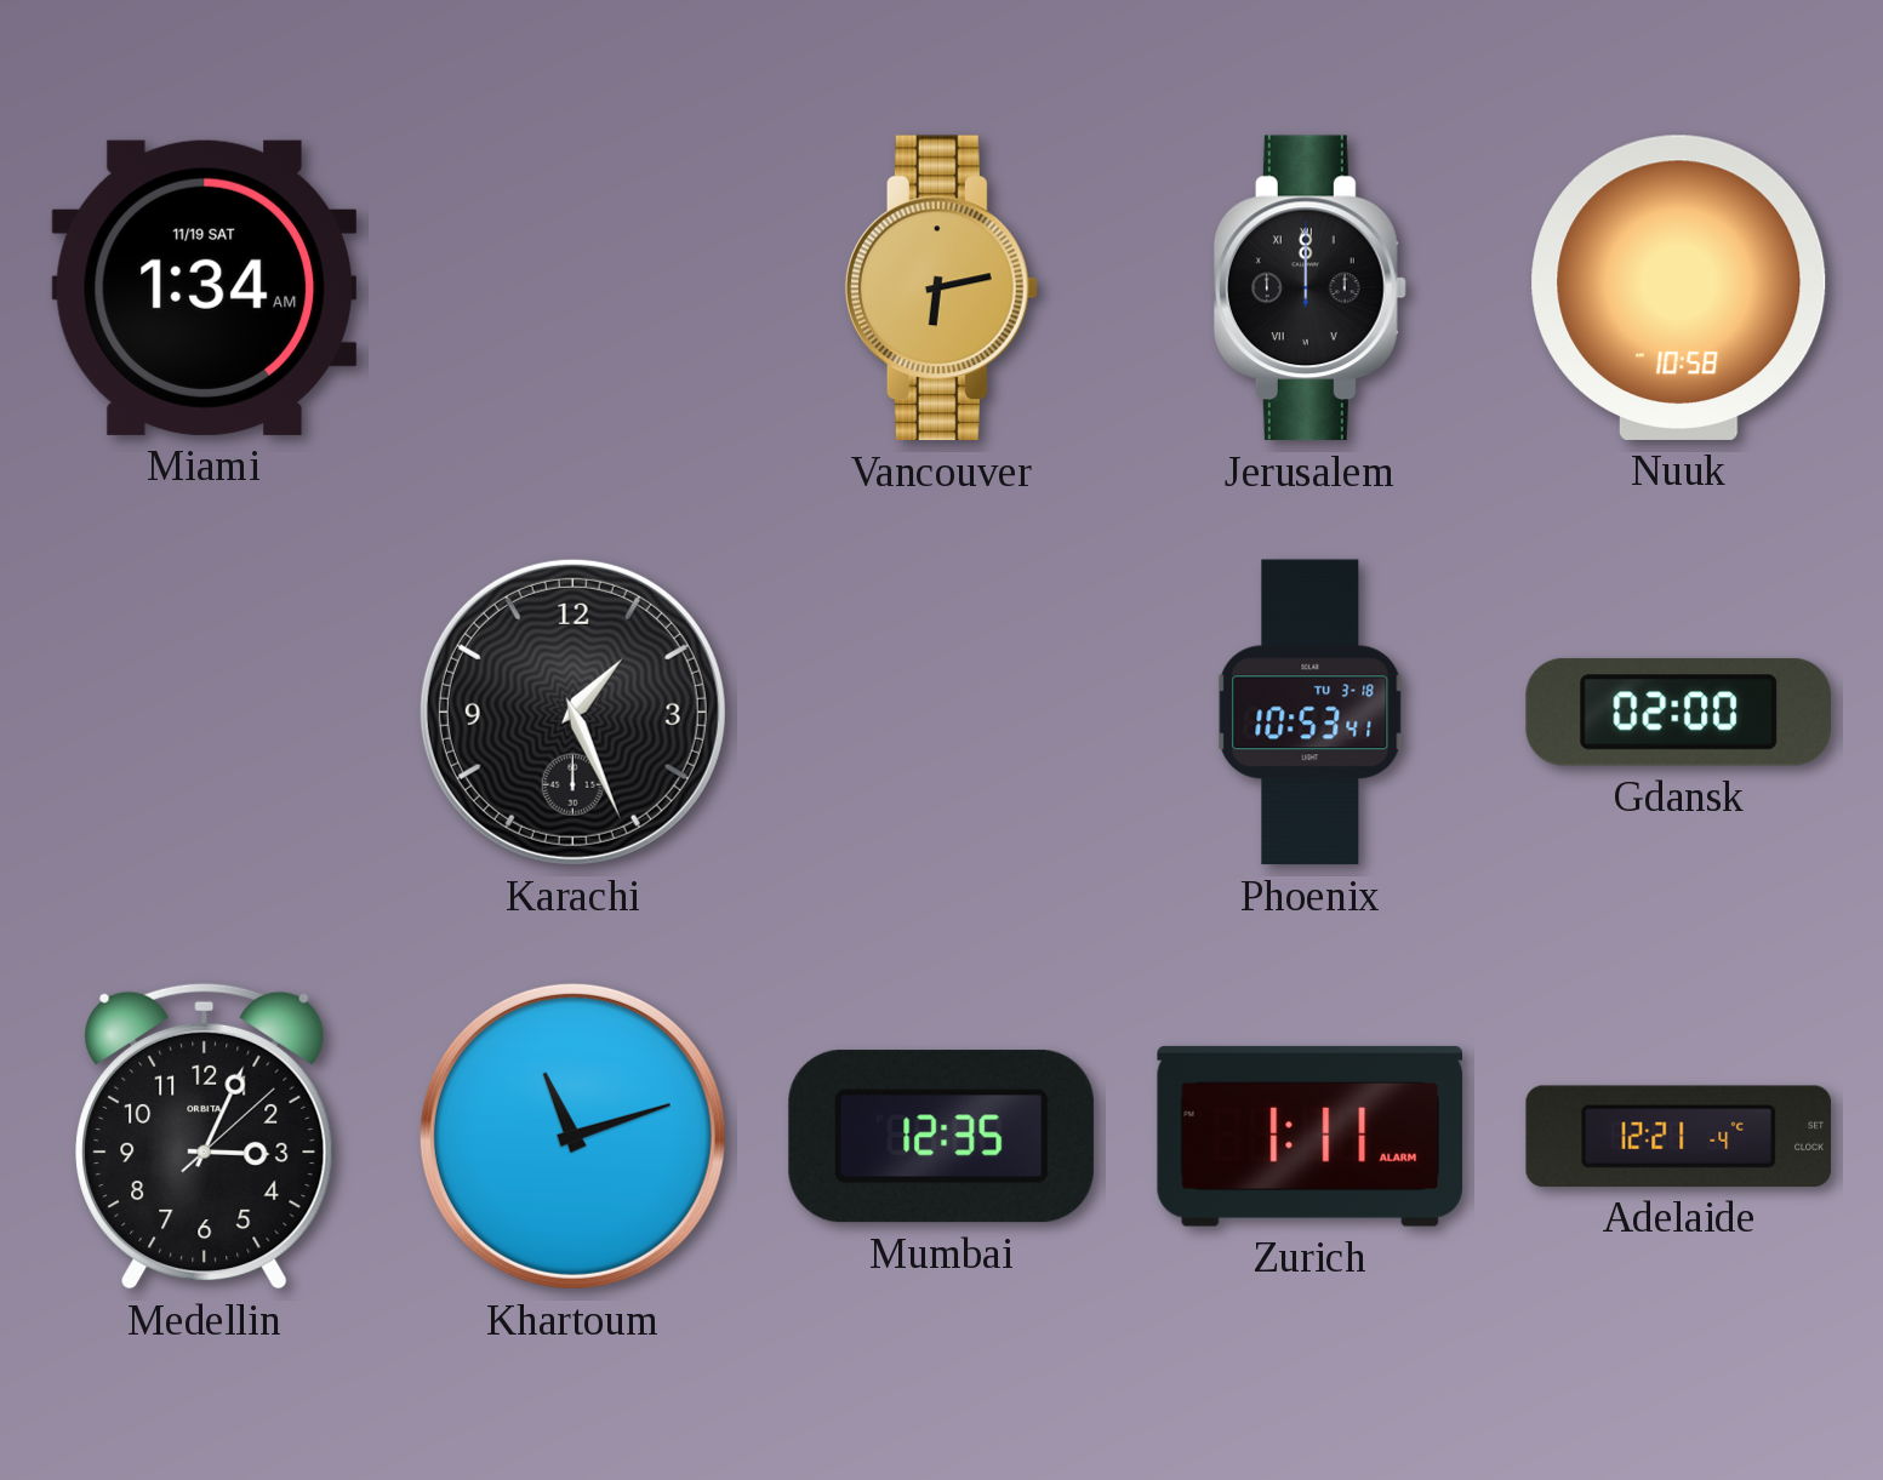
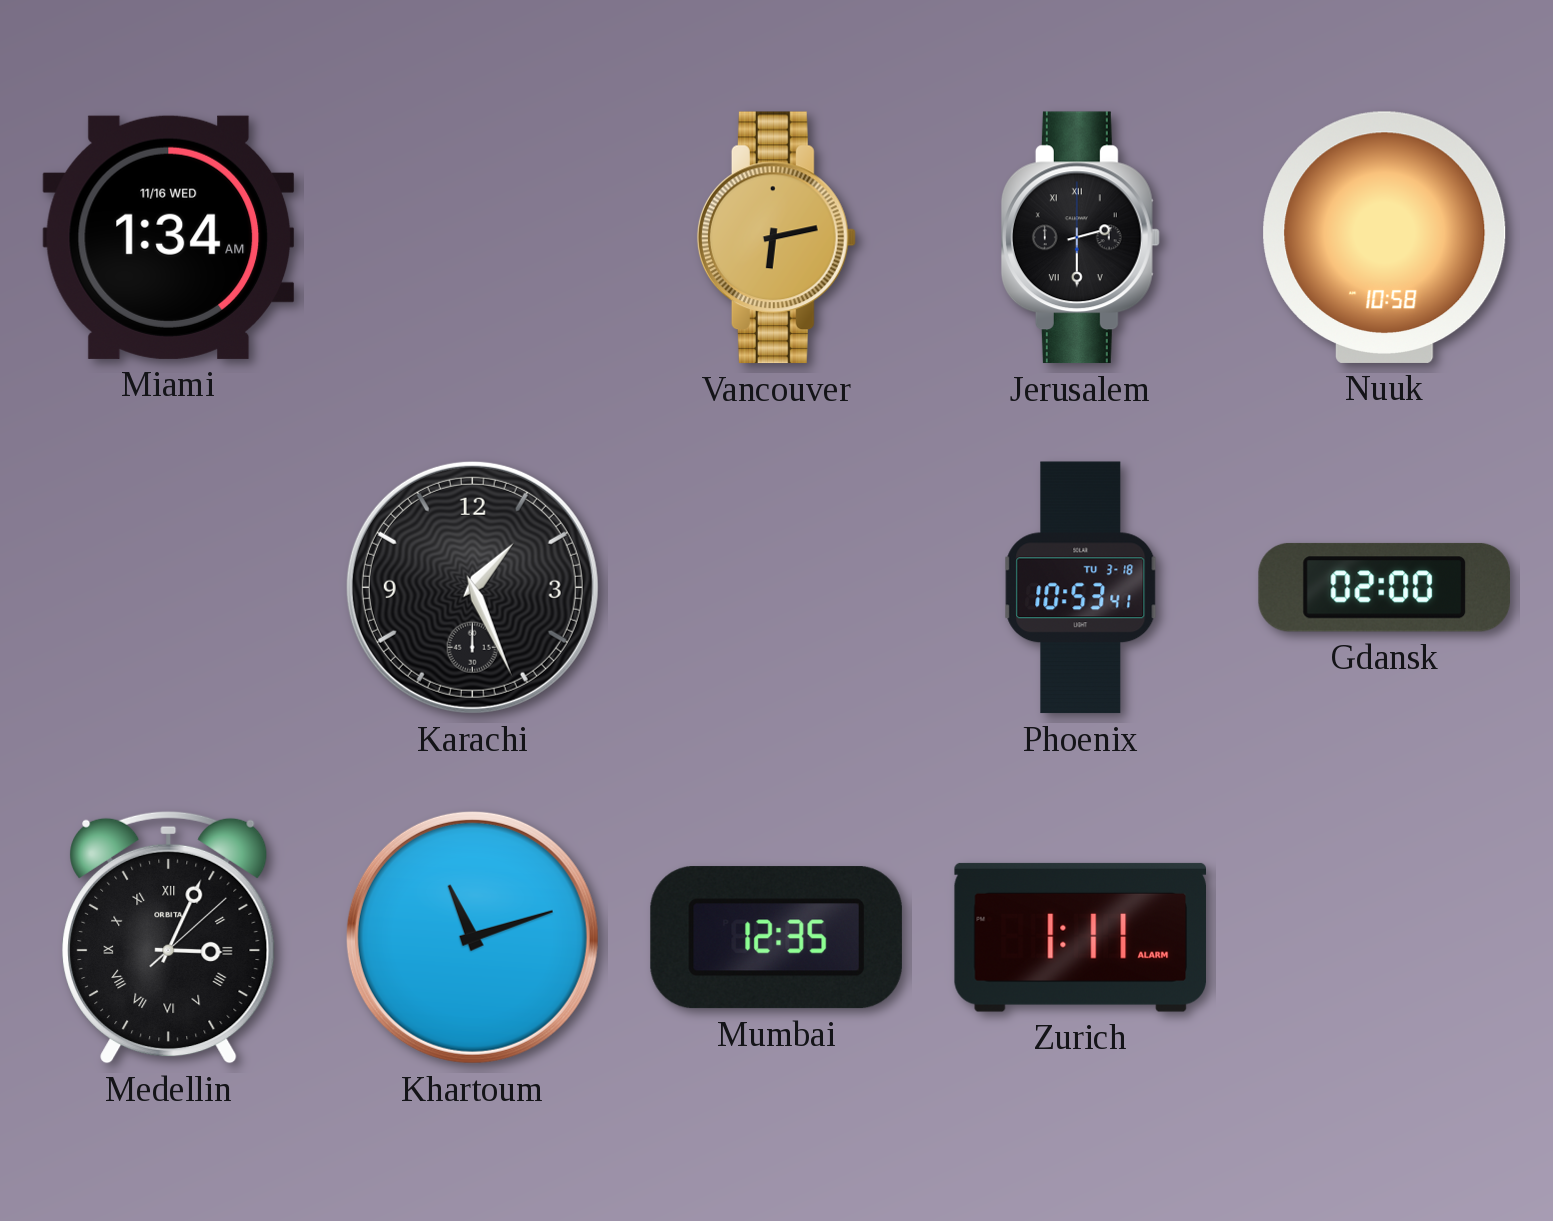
Miami date: 11/19 SAT -> 11/16 WED (169, 237)
Jerusalem: 12:00 -> 2:30 (1080, 238)
Medellin numerals: Arabic -> Roman (169, 937)
Adelaide: 12:21 -> none (1678, 1136)
